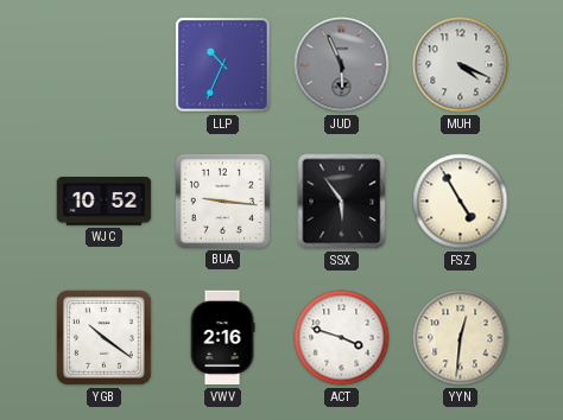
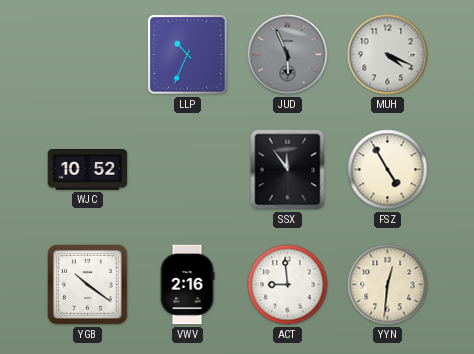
BUA: 9:16 -> none (222, 201)
SSX: 5:54 -> 11:54 (288, 170)
ACT: 3:48 -> 8:59 (288, 285)
